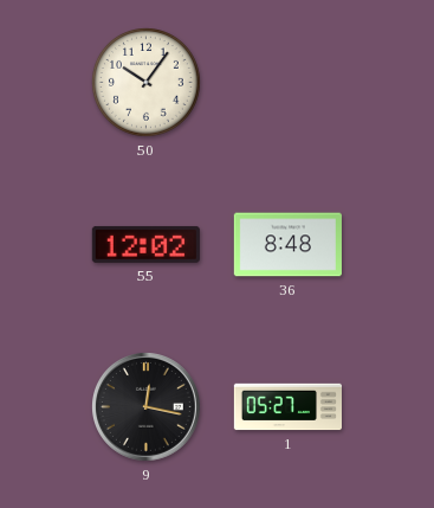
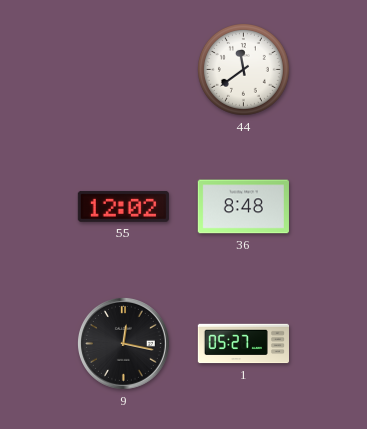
50: 10:06 -> none (147, 83)
44: none -> 11:39 (244, 70)
